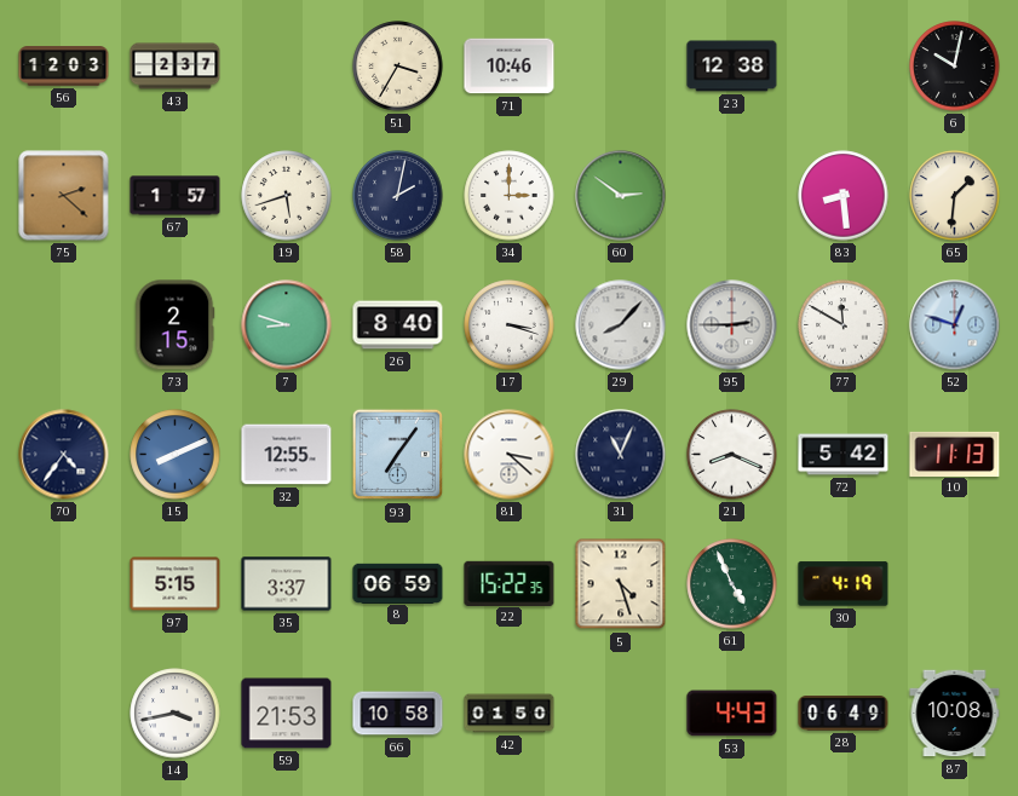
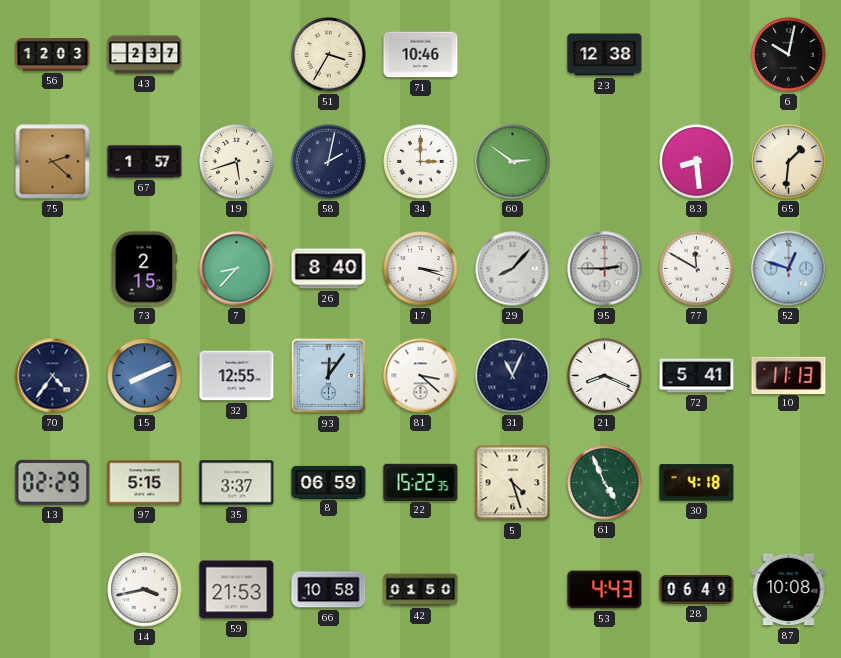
7: 8:48 -> 8:37 (237, 269)
93: 7:06 -> 12:06 (329, 376)
72: 5:42 -> 5:41 (697, 376)
13: none -> 02:29 (53, 482)
30: 4:19 -> 4:18 (697, 483)
